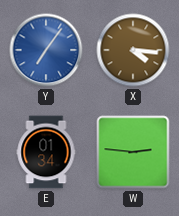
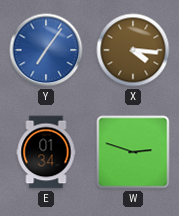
W: 2:46 -> 2:48 (133, 152)
